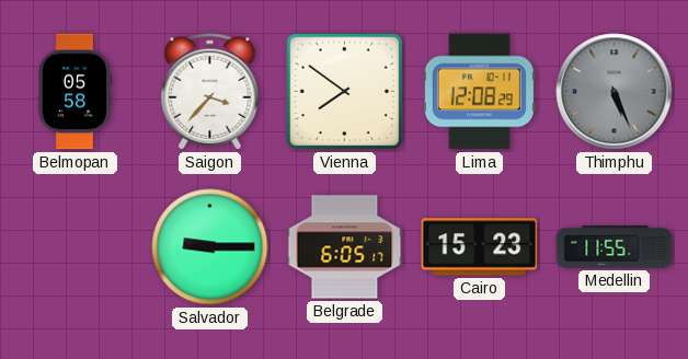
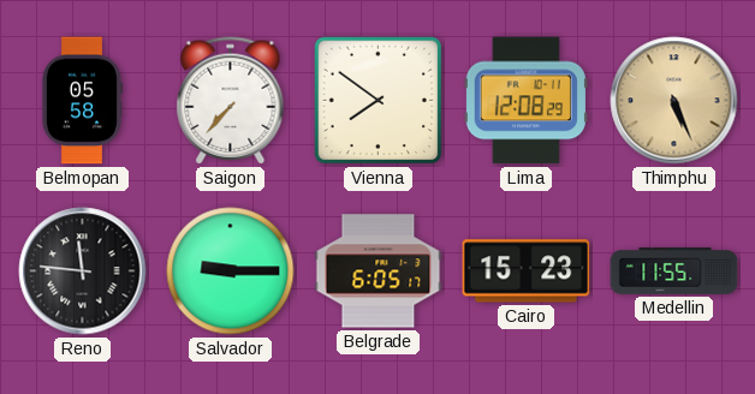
Saigon: 3:37 -> 7:37 (231, 101)
Thimphu dial: grey -> champagne (674, 101)
Reno: none -> 11:46 (83, 271)
